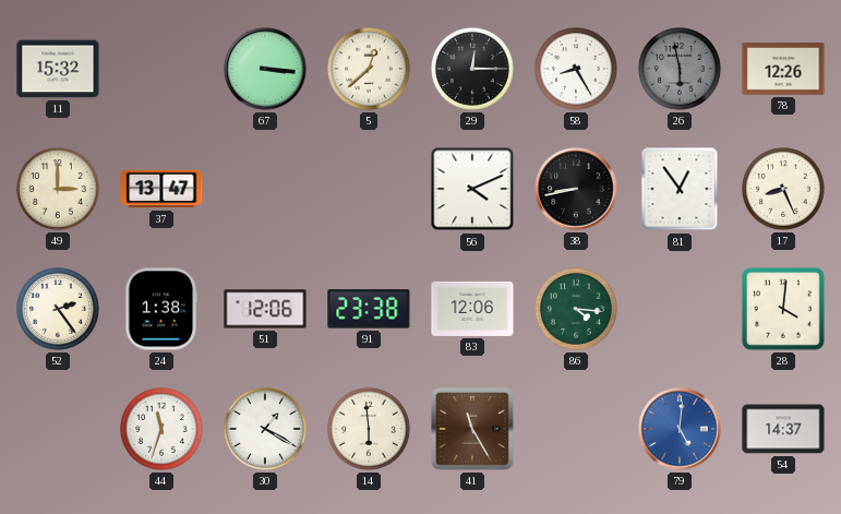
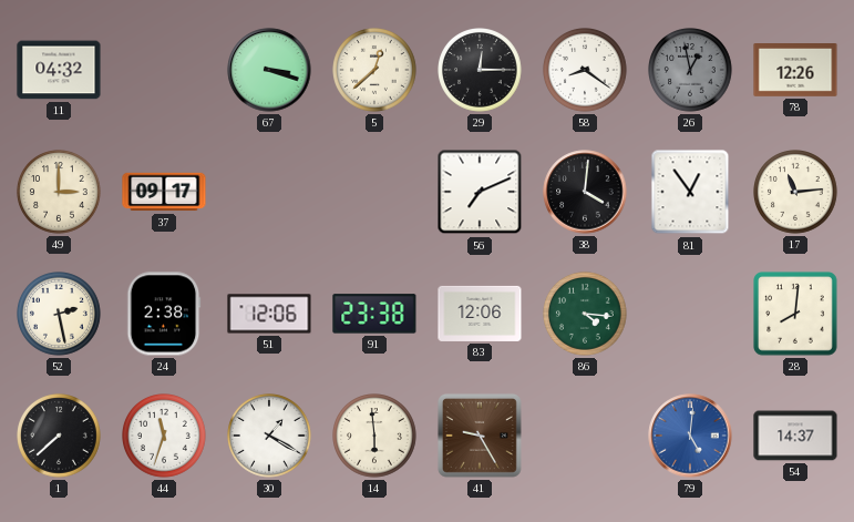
11: 15:32 -> 04:32 (59, 70)
67: 3:16 -> 3:18 (269, 70)
58: 8:25 -> 8:21 (586, 71)
26: 5:58 -> 12:58 (691, 71)
37: 13:47 -> 09:17 (164, 192)
56: 4:11 -> 7:11 (480, 192)
38: 8:43 -> 4:01 (585, 192)
17: 8:26 -> 11:14 (796, 193)
52: 2:24 -> 2:28 (60, 315)
24: 1:38 -> 2:38 (164, 314)
28: 4:01 -> 8:01 (795, 314)
1: none -> 7:38 (60, 437)
41: 11:25 -> 9:25 (480, 436)
